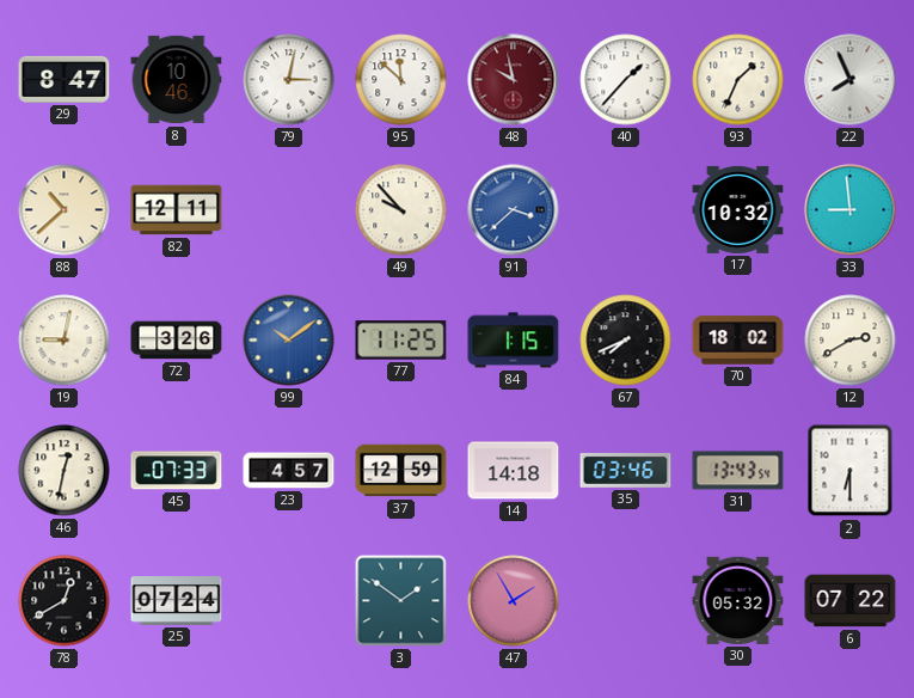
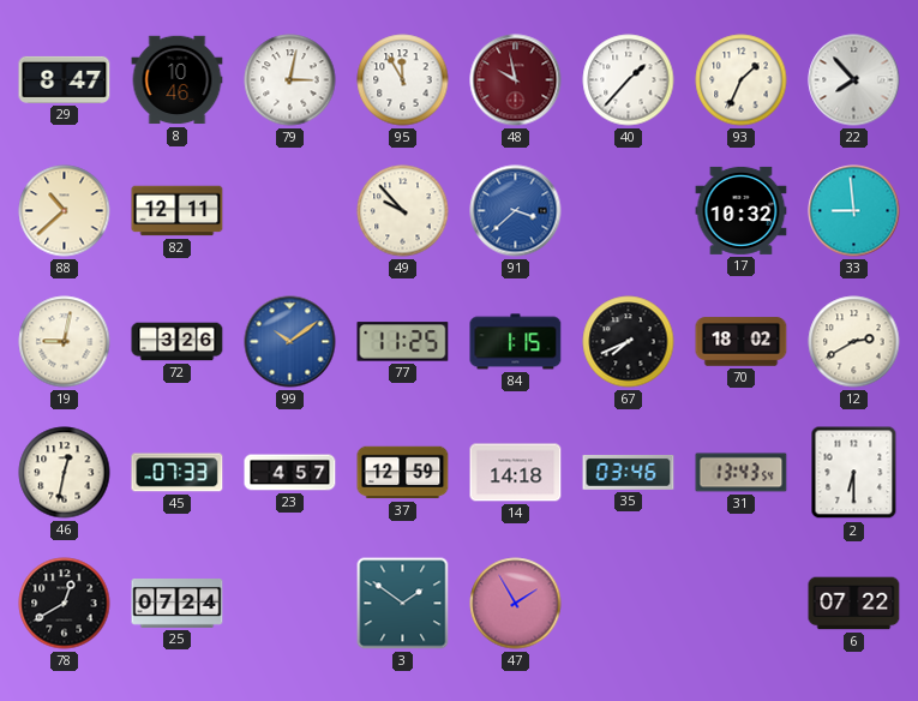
95: 11:52 -> 11:55 (403, 80)
22: 7:56 -> 7:53 (854, 80)
30: 05:32 -> none (738, 600)
